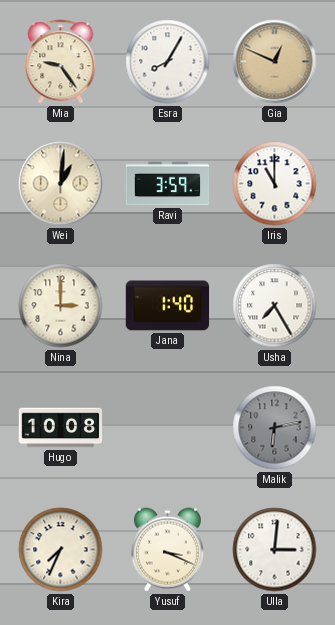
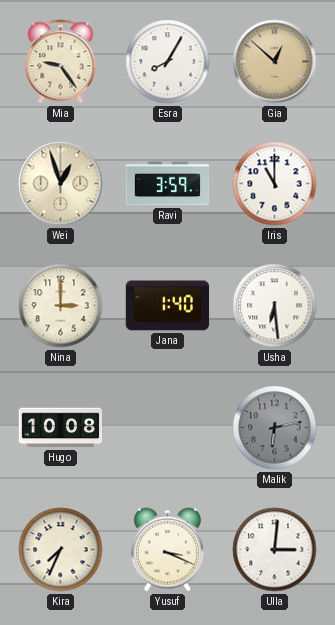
Gia: 12:49 -> 12:52 (275, 62)
Wei: 1:01 -> 12:57 (61, 184)
Usha: 7:25 -> 6:29 (275, 306)
